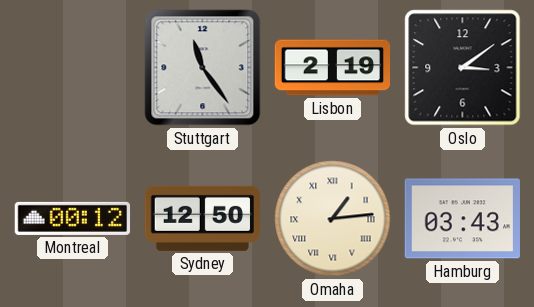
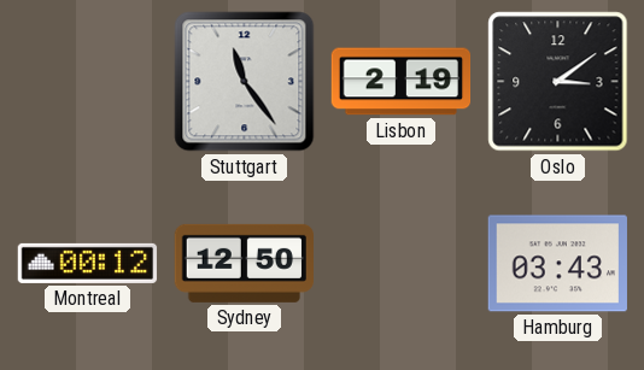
Omaha: 1:14 -> none (333, 219)
